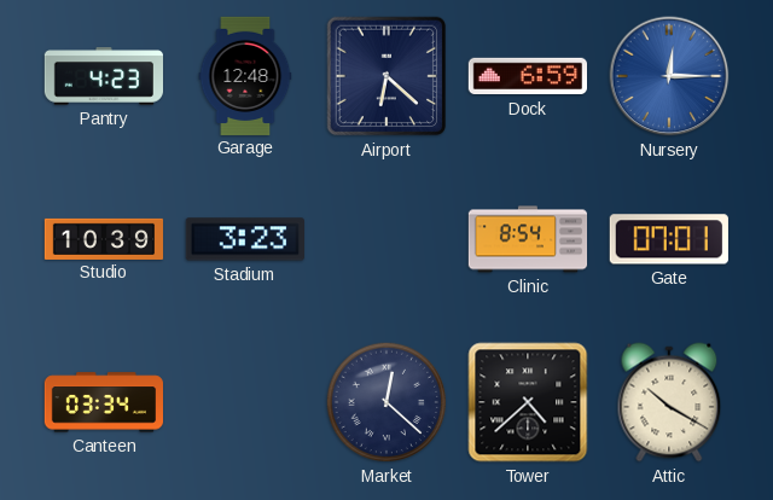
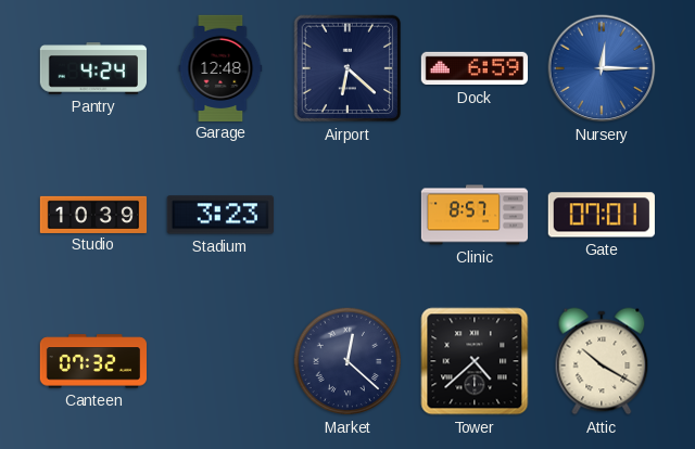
Pantry: 4:23 -> 4:24 (92, 68)
Clinic: 8:54 -> 8:57 (475, 215)
Canteen: 03:34 -> 07:32 (92, 361)
